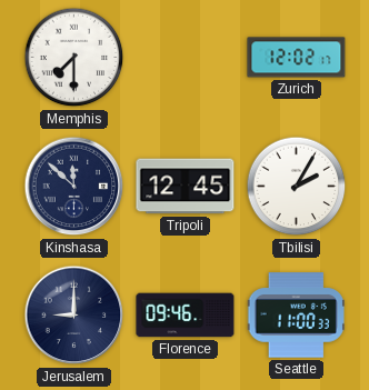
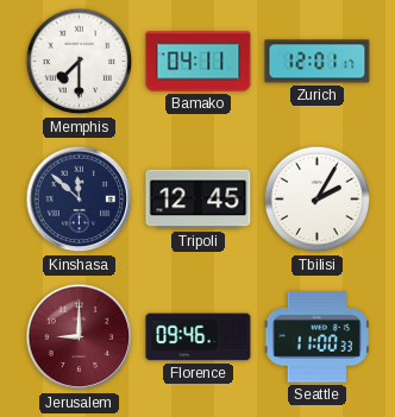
Bamako: none -> 04:11 (199, 62)
Zurich: 12:02 -> 12:01 (318, 62)
Jerusalem dial: navy -> burgundy (80, 337)
